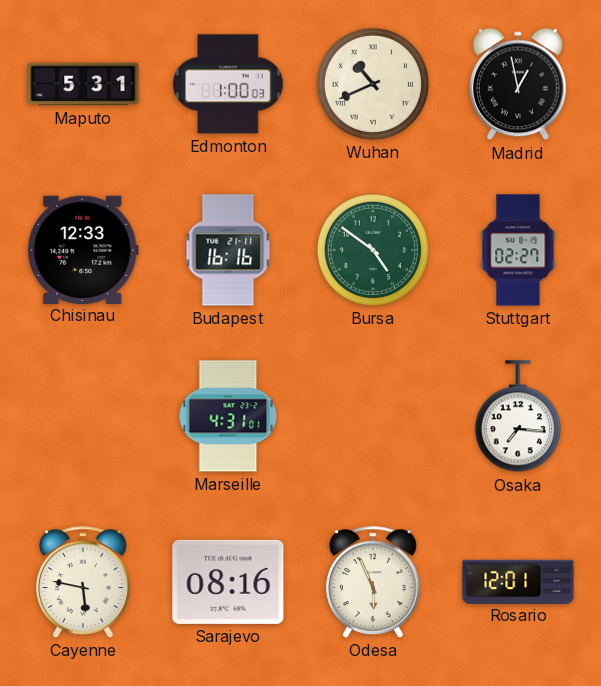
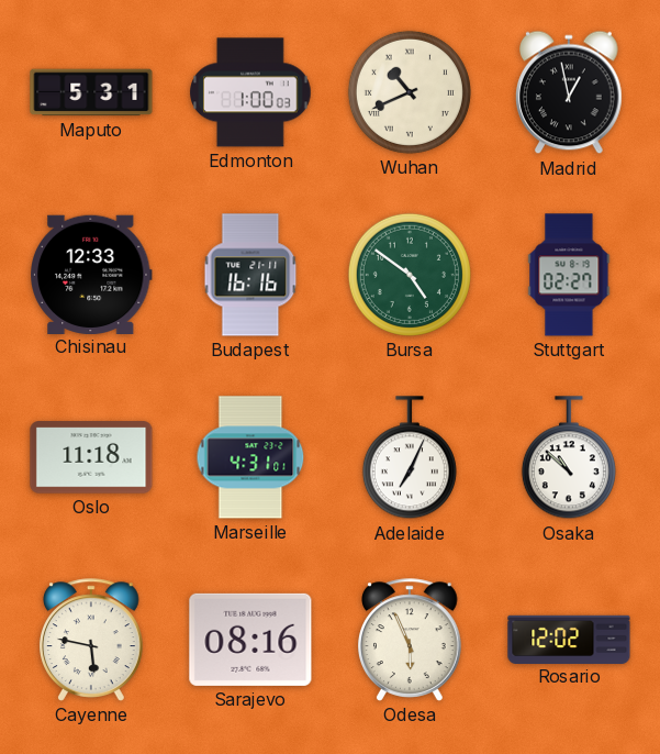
Oslo: none -> 11:18 (91, 457)
Adelaide: none -> 7:04 (410, 458)
Osaka: 7:16 -> 10:52 (569, 458)
Rosario: 12:01 -> 12:02 (569, 639)
